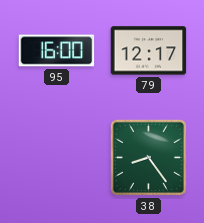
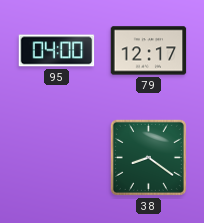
95: 16:00 -> 04:00 (57, 51)
38: 8:24 -> 8:21 (148, 157)
